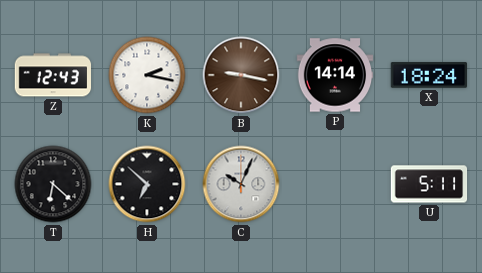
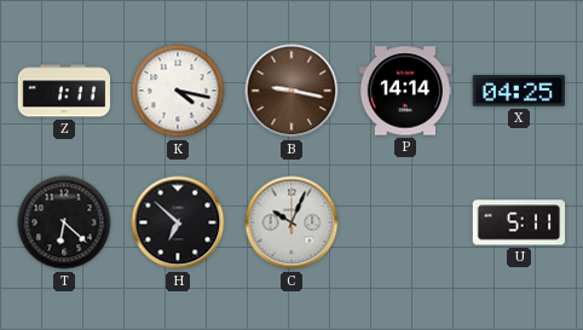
Z: 12:43 -> 1:11 (64, 91)
K: 2:17 -> 4:17 (178, 91)
X: 18:24 -> 04:25 (518, 91)
